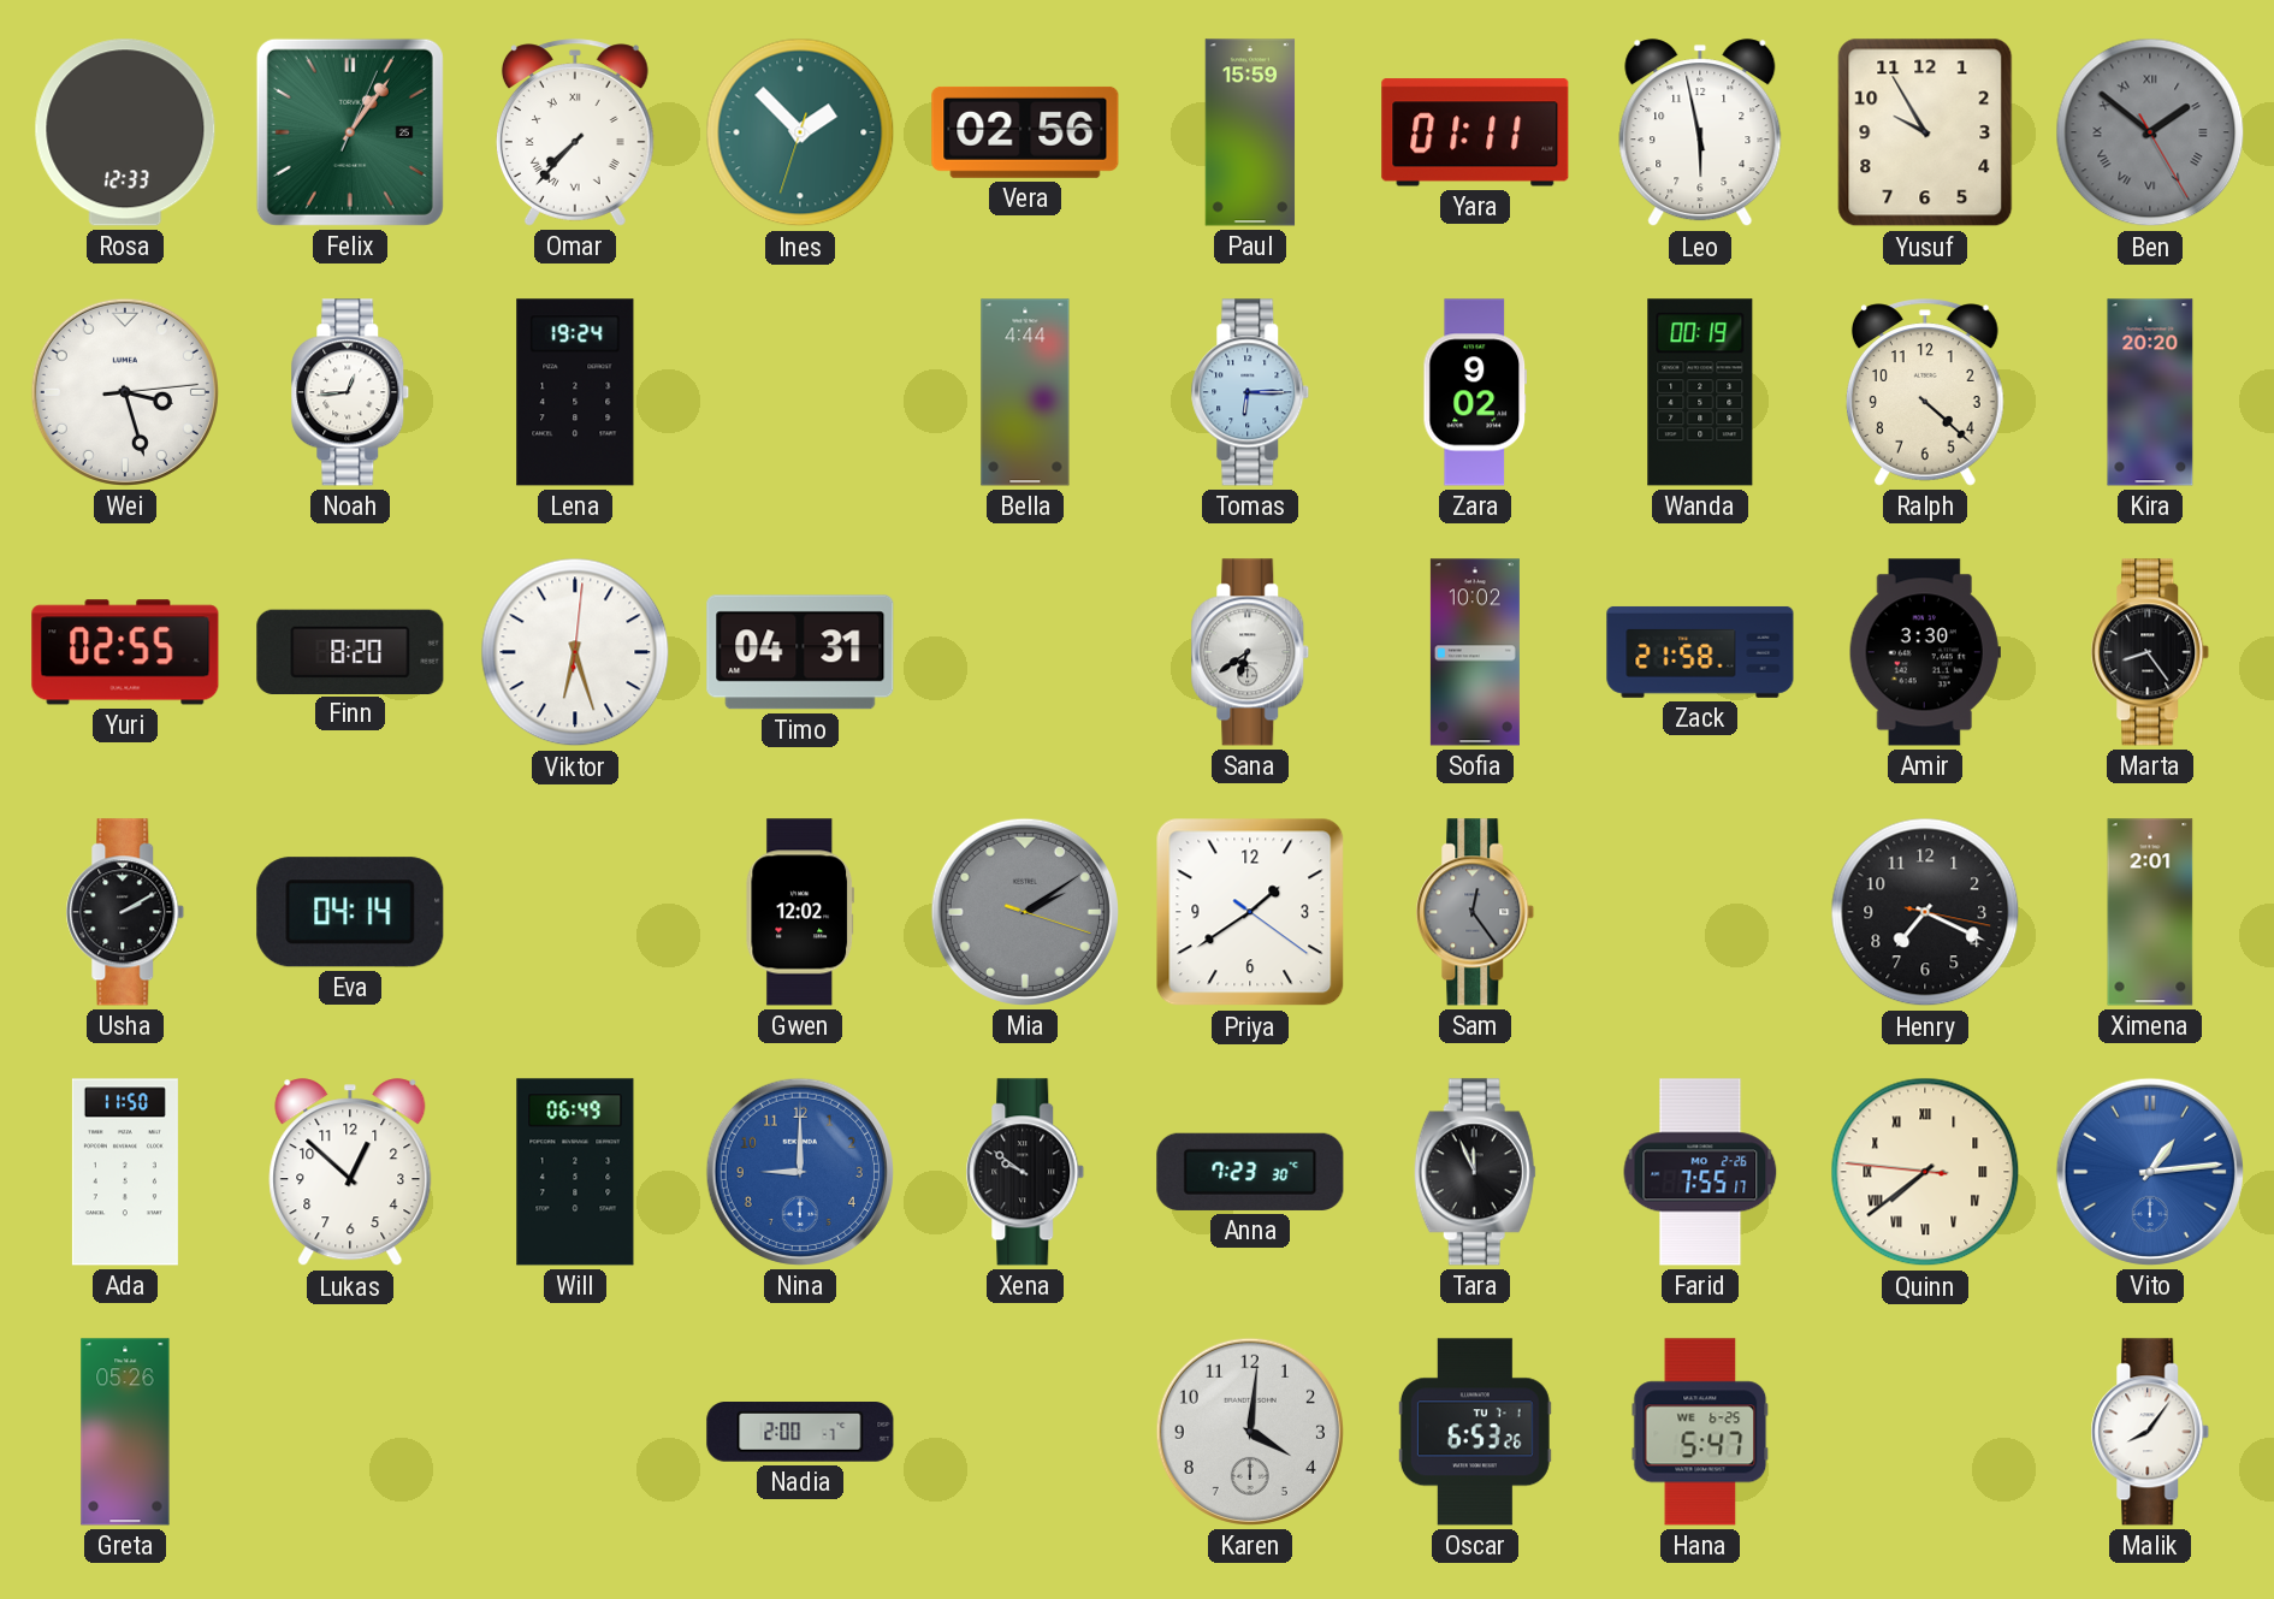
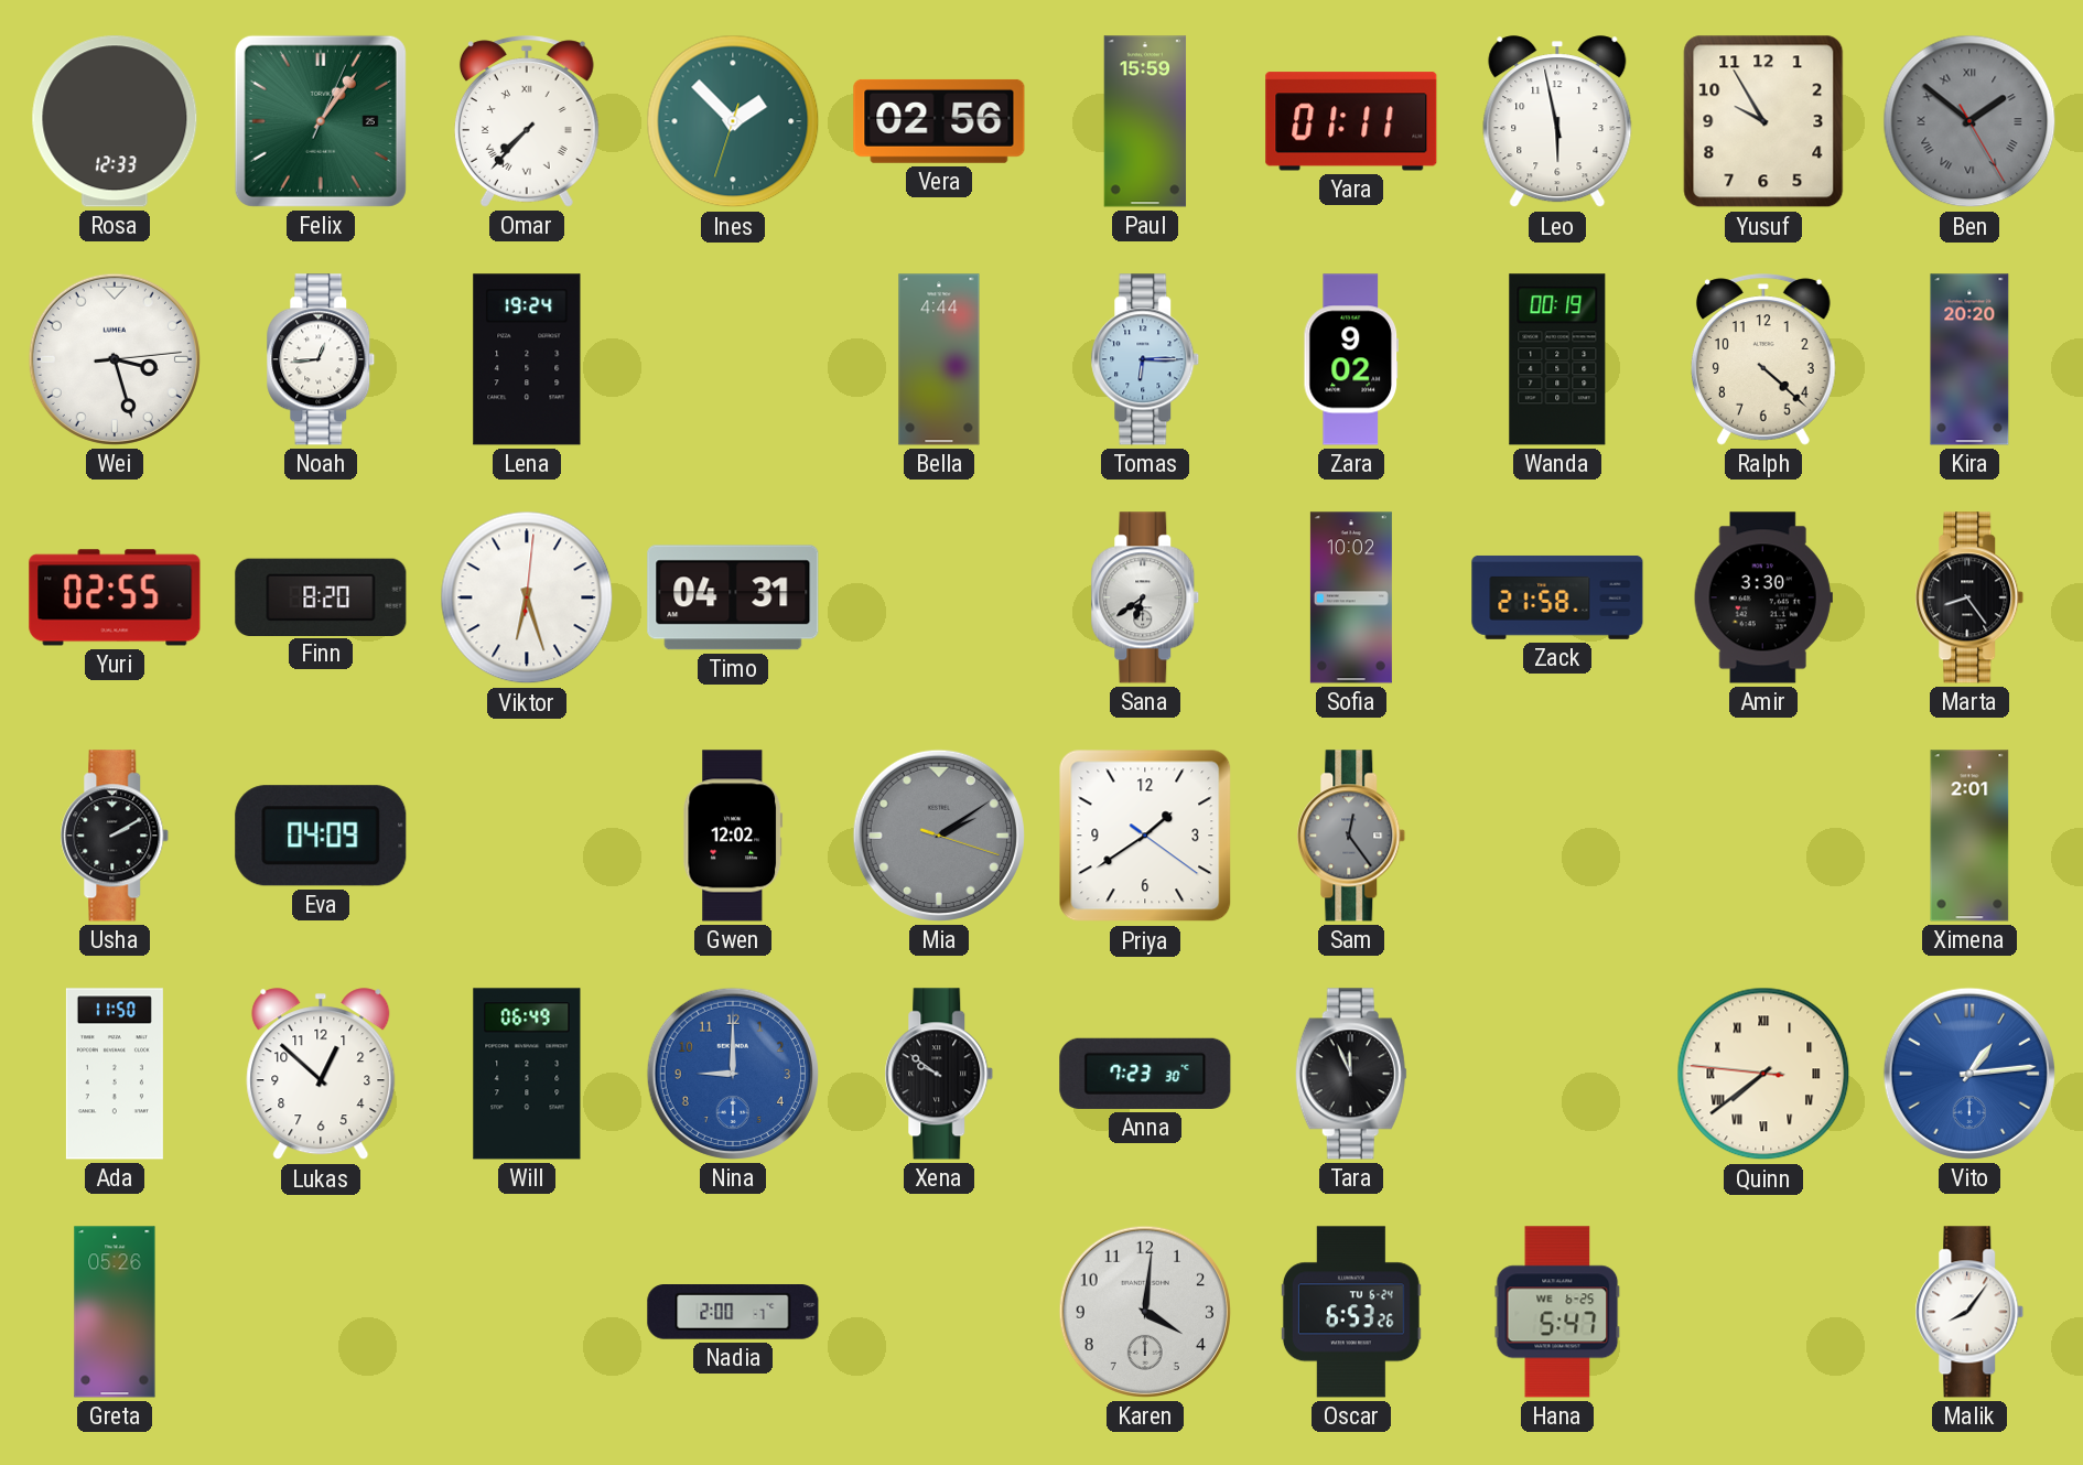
Eva: 04:14 -> 04:09 (321, 836)
Henry: 7:19 -> none (1925, 912)
Farid: 7:55 -> none (1700, 1172)
Oscar date: TU 7-1 -> TU 6-24 (1351, 1312)
